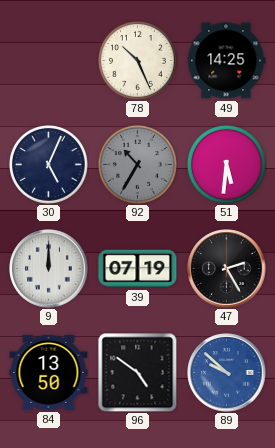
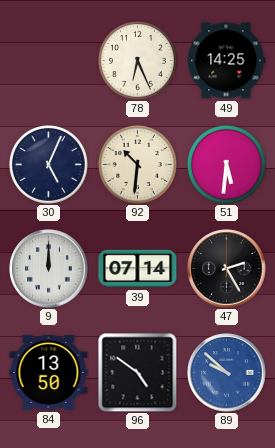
78: 10:26 -> 6:26 (137, 60)
92: 10:35 -> 10:31 (137, 164)
92 dial: grey -> cream (137, 164)
39: 07:19 -> 07:14 (138, 269)
